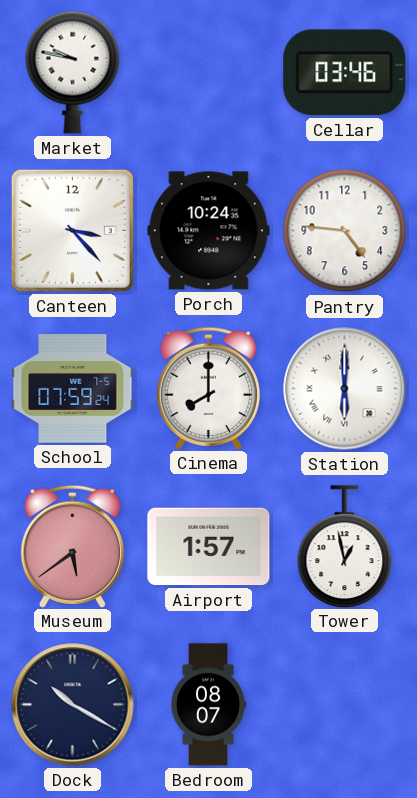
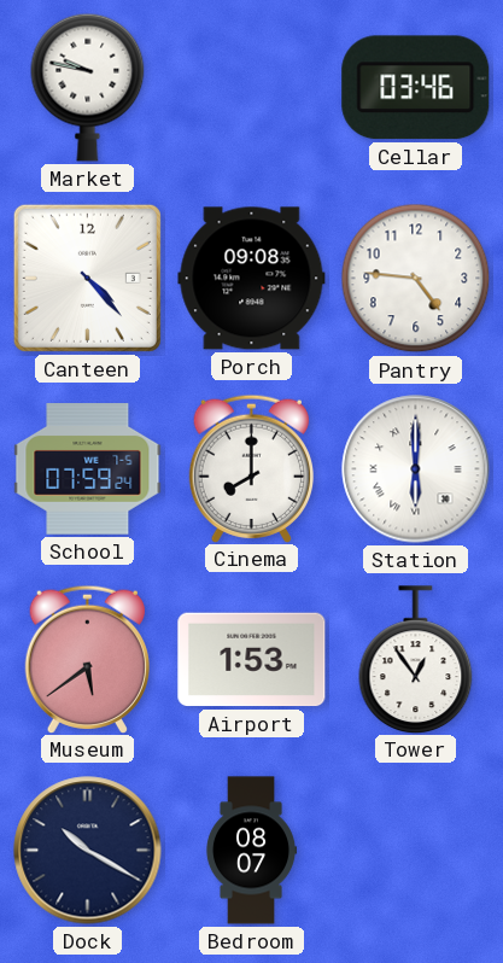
Canteen: 3:23 -> 4:23 (87, 278)
Porch: 10:24 -> 09:08 (252, 279)
Airport: 1:57 -> 1:53 (252, 660)
Tower: 12:58 -> 12:54 (416, 659)
